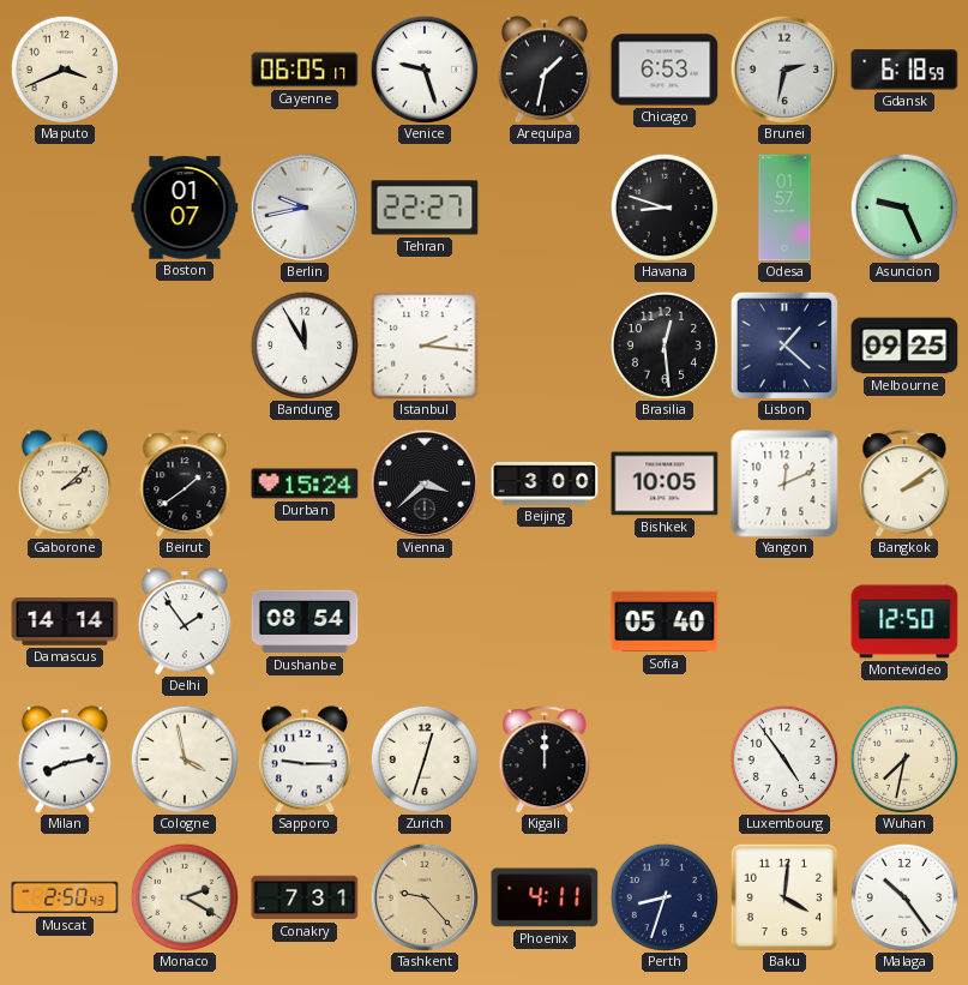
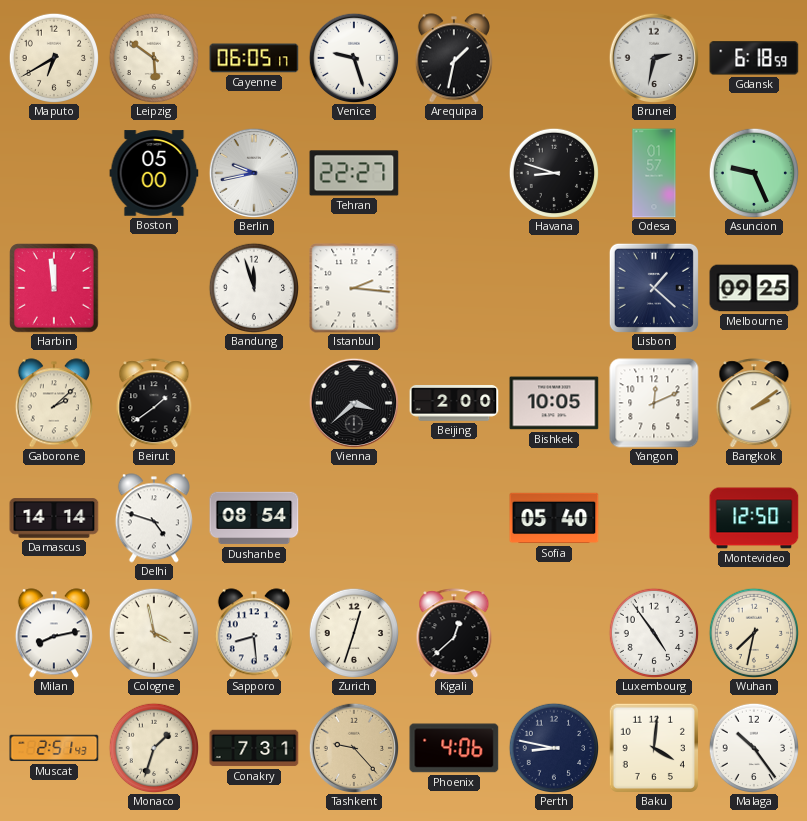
Maputo: 3:41 -> 6:40 (53, 57)
Leipzig: none -> 5:51 (153, 57)
Chicago: 6:53 -> none (665, 70)
Boston: 01:07 -> 05:00 (154, 173)
Harbin: none -> 11:59 (54, 288)
Bandung: 11:55 -> 11:57 (253, 287)
Brasilia: 12:29 -> none (663, 344)
Durban: 15:24 -> none (305, 484)
Beijing: 3:00 -> 2:00 (454, 403)
Delhi: 1:54 -> 4:48 (154, 518)
Sapporo: 9:15 -> 8:29 (254, 633)
Kigali: 12:00 -> 12:38 (454, 633)
Muscat: 2:50 -> 2:51 (54, 748)
Monaco: 2:20 -> 1:33 (153, 747)
Phoenix: 4:11 -> 4:06 (454, 748)
Perth: 8:33 -> 8:47 (553, 747)
